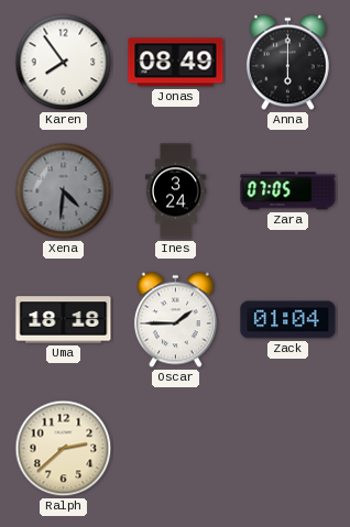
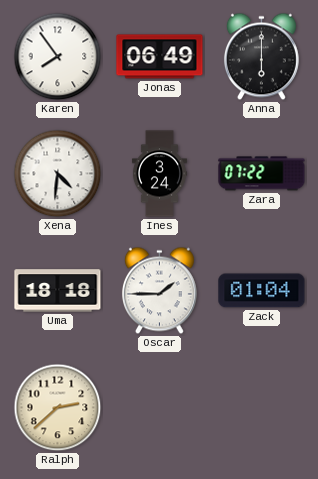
Jonas: 08:49 -> 06:49 (160, 57)
Xena dial: grey -> white (58, 174)
Zara: 07:05 -> 07:22 (262, 174)
